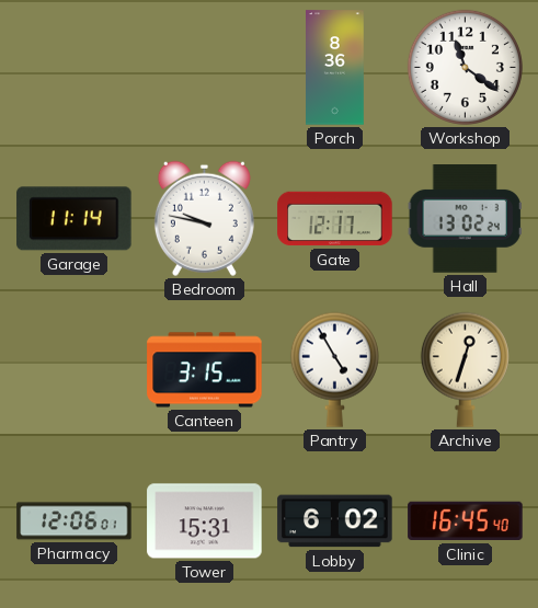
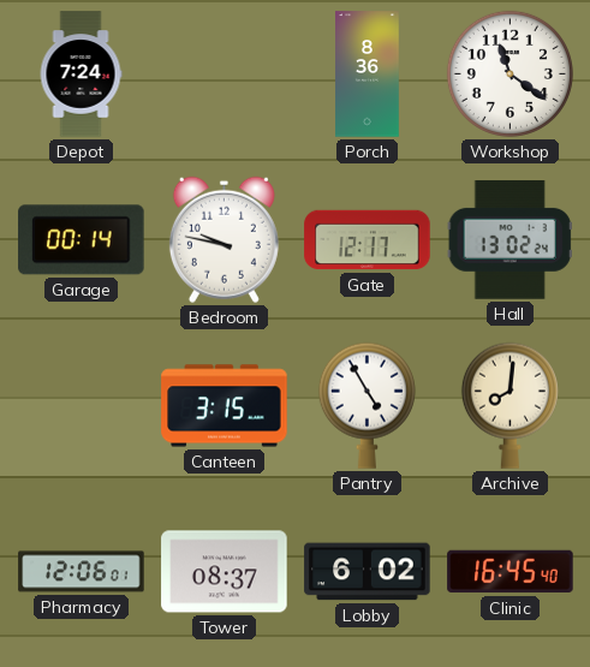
Depot: none -> 7:24 (81, 75)
Garage: 11:14 -> 00:14 (82, 240)
Archive: 12:33 -> 8:01 (509, 405)
Tower: 15:31 -> 08:37 (225, 572)
